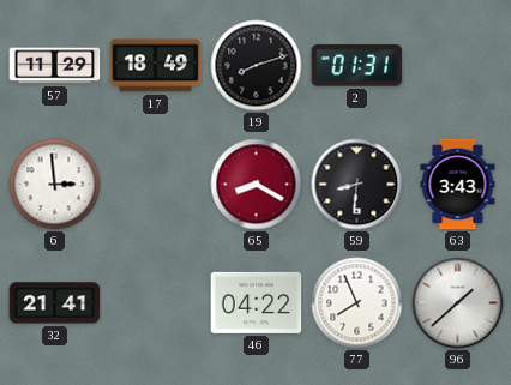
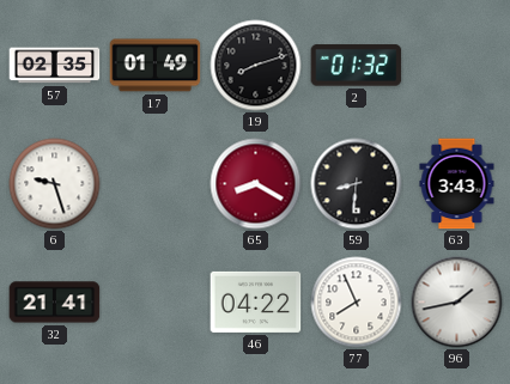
57: 11:29 -> 02:35 (55, 66)
17: 18:49 -> 01:49 (156, 66)
2: 01:31 -> 01:32 (357, 66)
6: 2:59 -> 9:27 (55, 184)
96: 1:38 -> 1:43 (457, 303)
